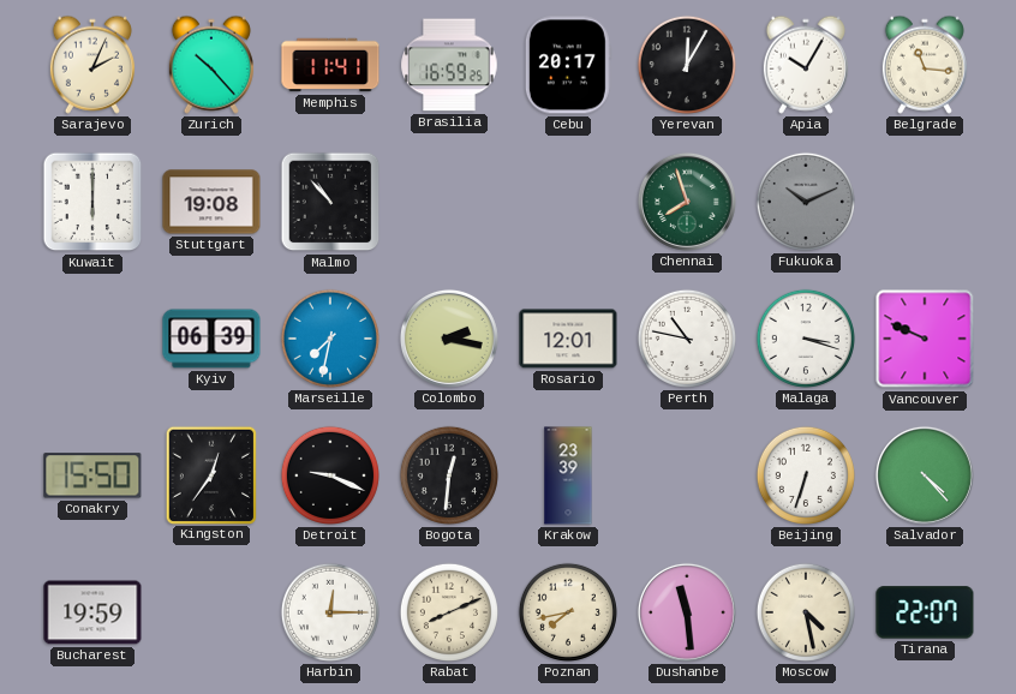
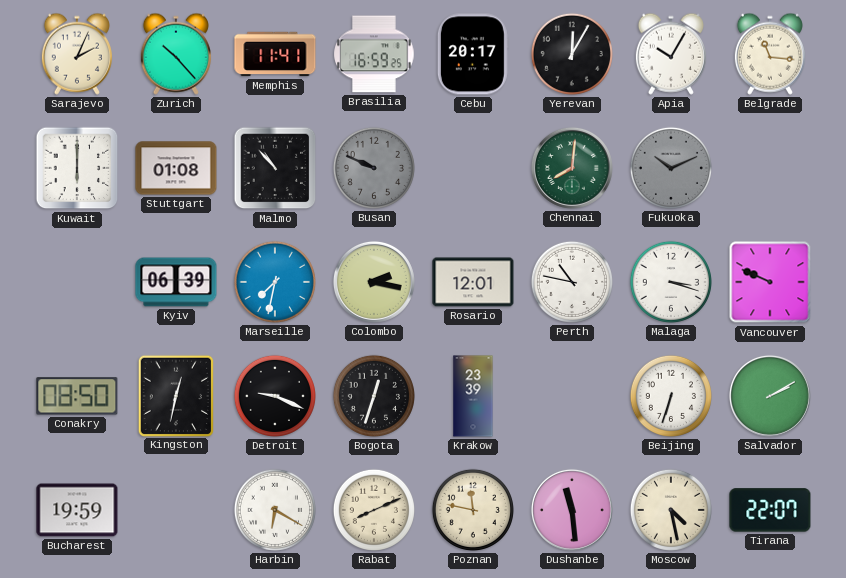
Stuttgart: 19:08 -> 01:08 (176, 168)
Busan: none -> 9:49 (374, 168)
Chennai: 7:57 -> 8:01 (572, 168)
Conakry: 15:50 -> 08:50 (77, 396)
Kingston: 12:36 -> 12:32 (175, 395)
Bogota: 12:31 -> 12:33 (374, 396)
Salvador: 4:23 -> 2:10 (770, 396)
Harbin: 12:15 -> 6:20 (275, 510)
Poznan: 7:43 -> 11:47 (473, 510)
